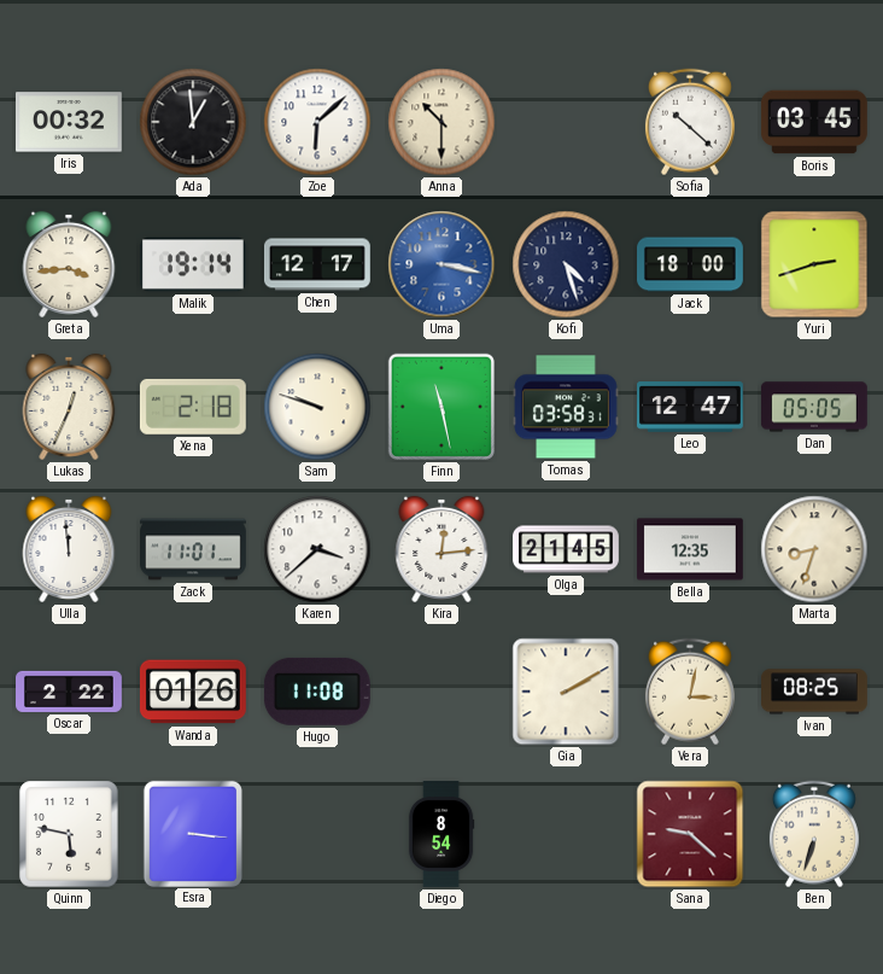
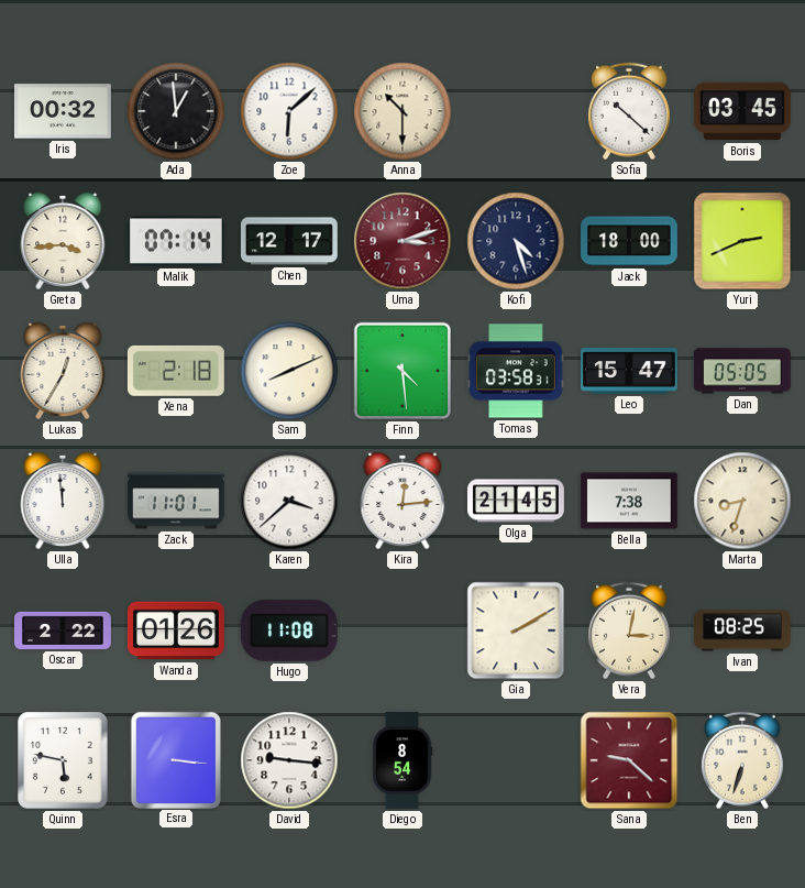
Malik: 19:14 -> 07:14 (176, 241)
Uma: 3:17 -> 3:12 (402, 241)
Uma dial: blue -> burgundy (402, 241)
Yuri: 2:42 -> 2:41 (742, 241)
Lukas: 12:34 -> 12:35 (63, 371)
Sam: 9:48 -> 8:11 (289, 371)
Finn: 11:28 -> 4:29 (402, 371)
Leo: 12:47 -> 15:47 (630, 371)
Bella: 12:35 -> 7:38 (630, 501)
David: none -> 9:16 (289, 760)
